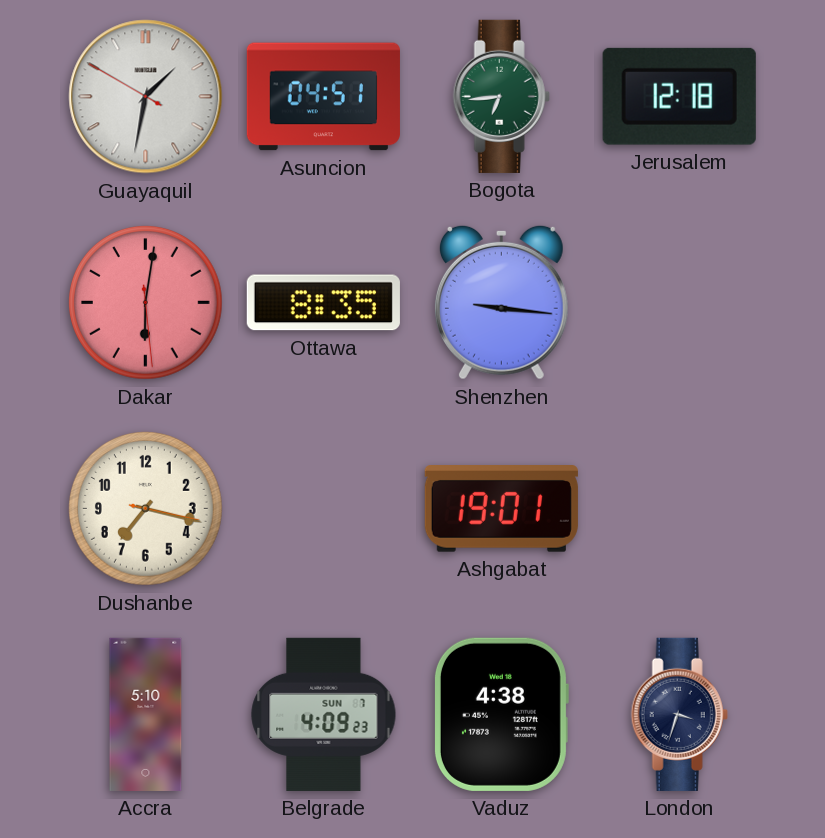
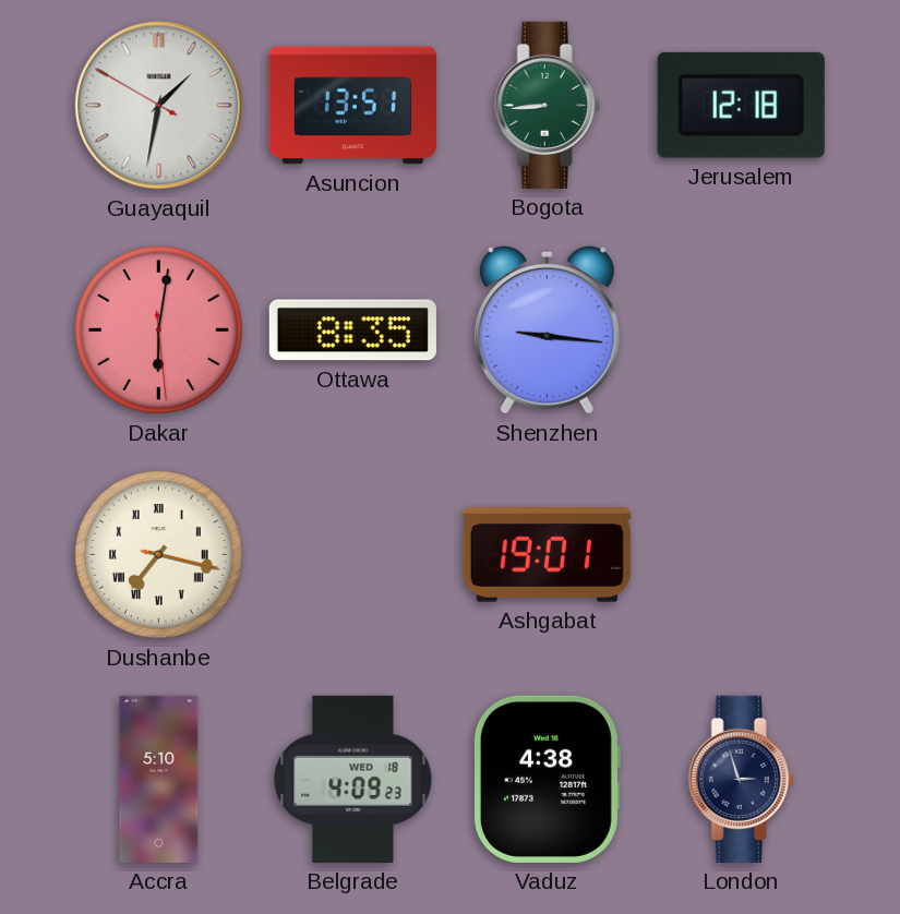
Asuncion: 04:51 -> 13:51 (352, 106)
Bogota: 6:44 -> 8:44 (547, 105)
Dushanbe numerals: Arabic -> Roman (159, 554)
Belgrade date: SUN 7 -> WED 18 (353, 779)
London: 3:33 -> 2:57 (741, 779)
